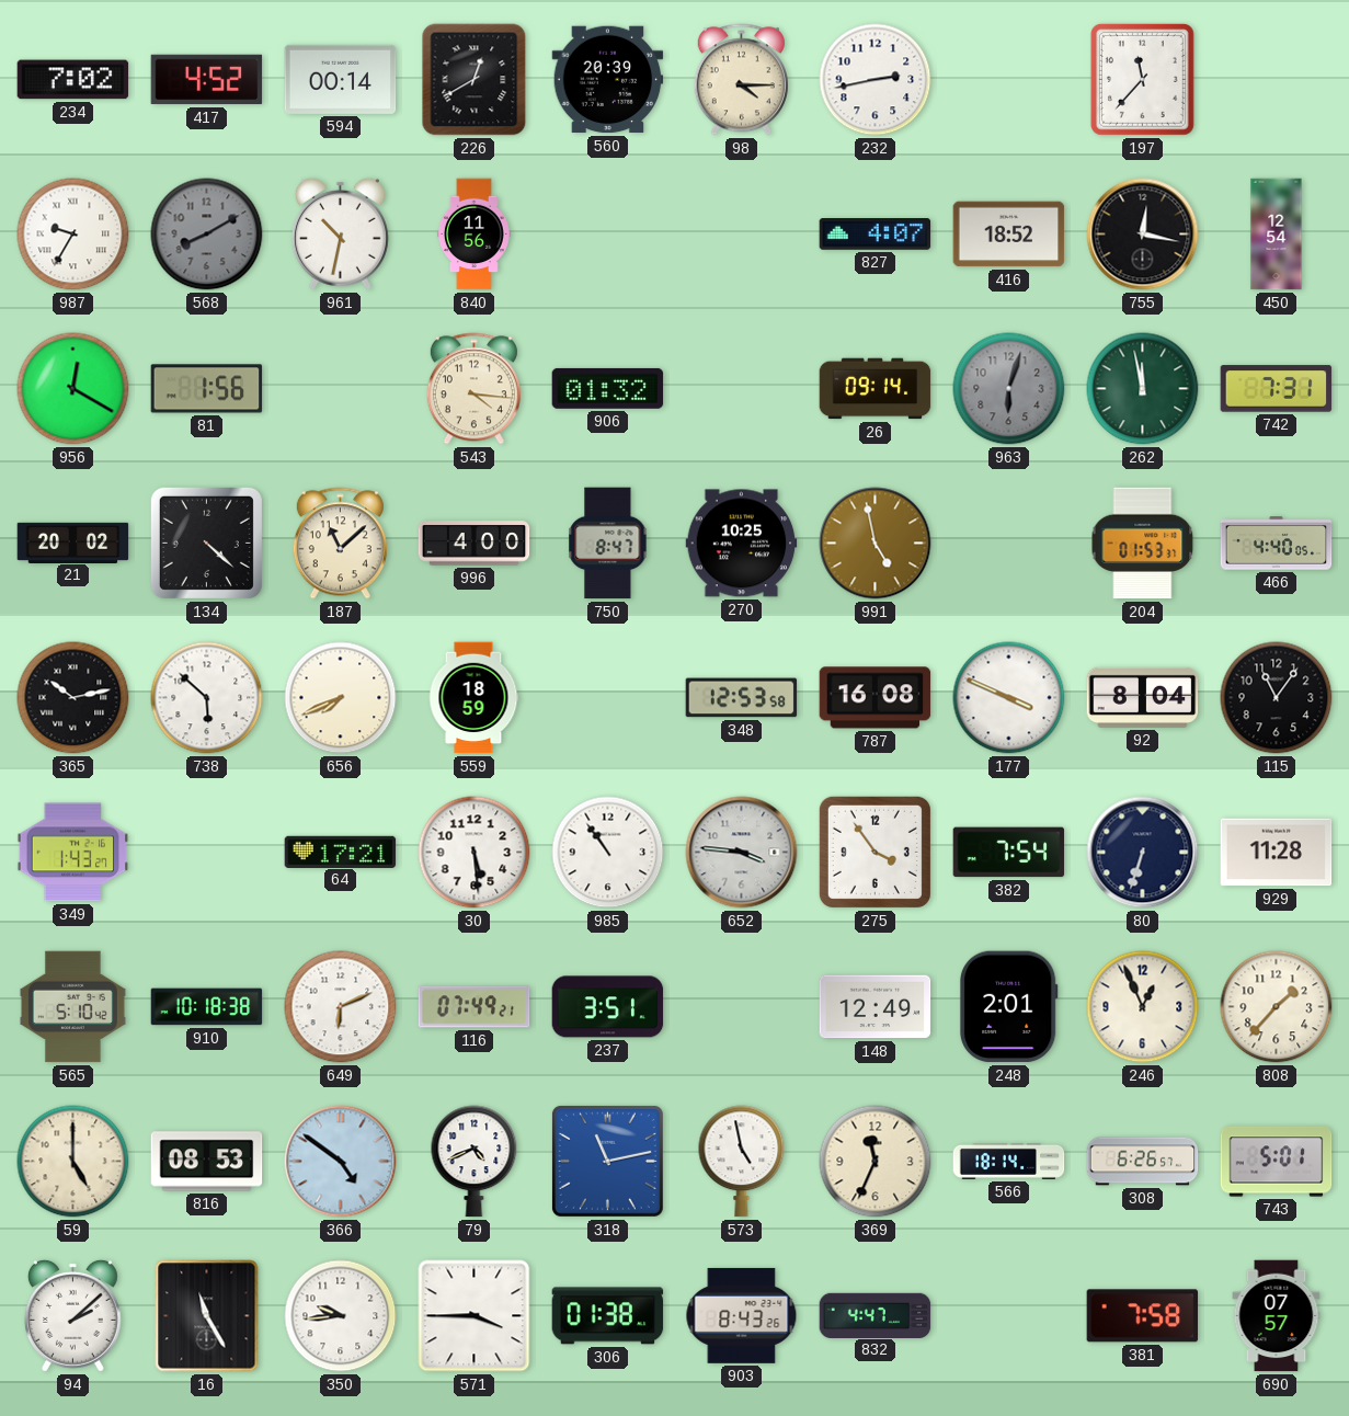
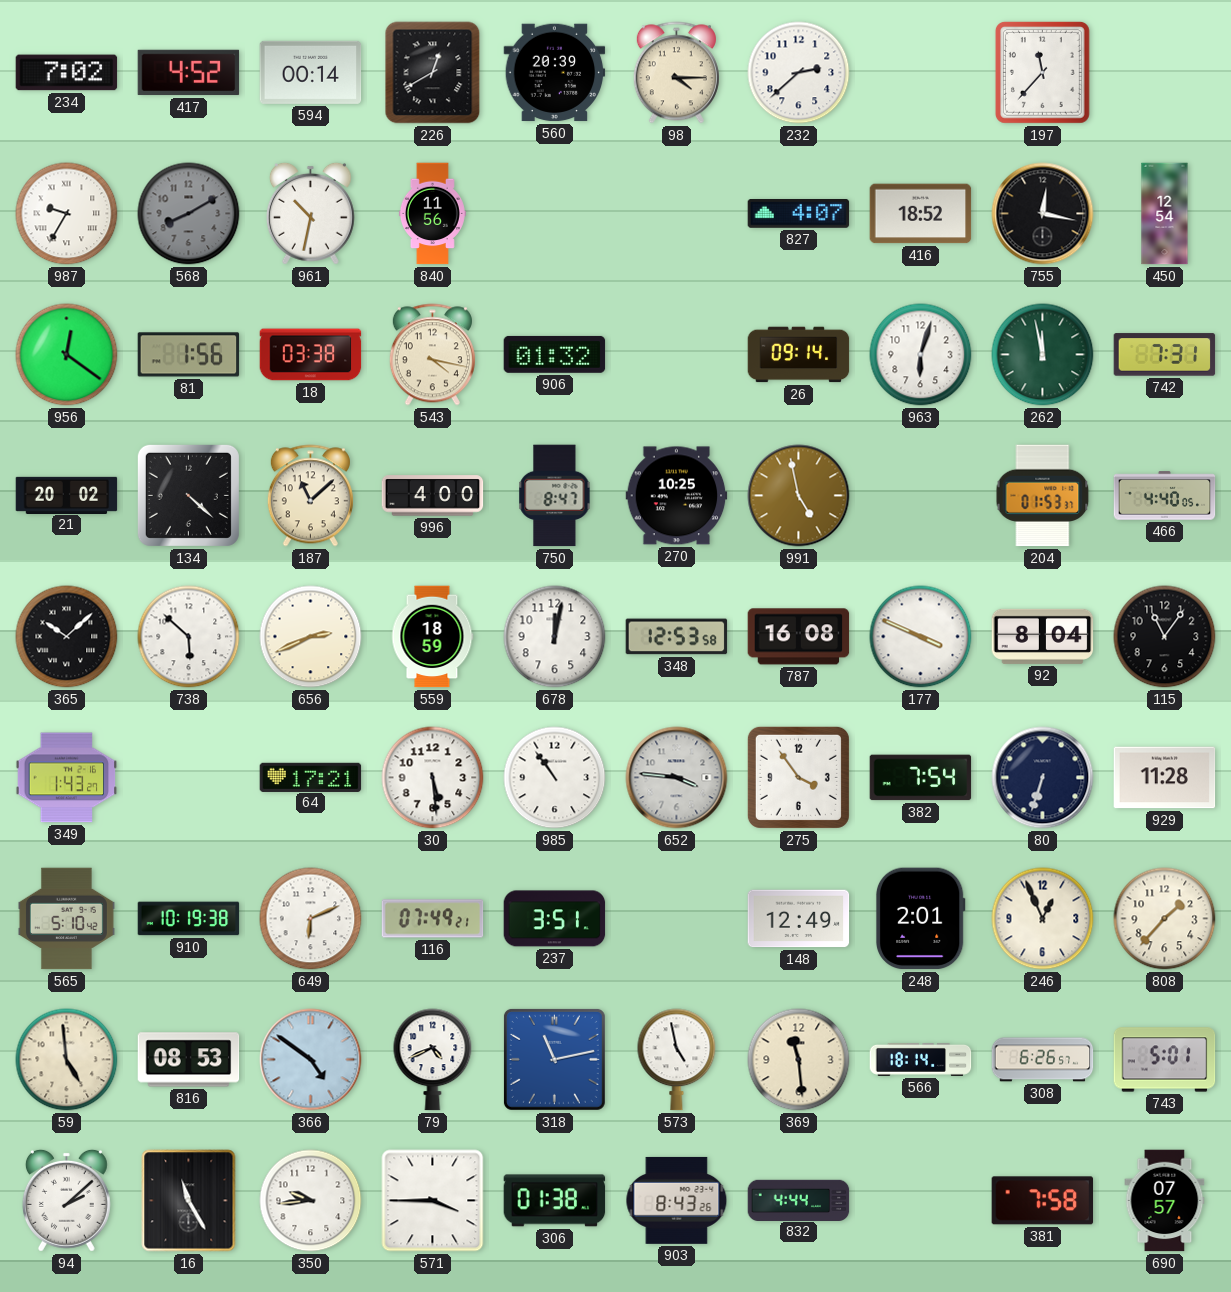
232: 2:43 -> 2:38 (799, 73)
956: 12:20 -> 12:21 (67, 355)
18: none -> 03:38 (311, 355)
543: 4:16 -> 4:17 (432, 355)
963 dial: grey -> white (921, 355)
365: 10:13 -> 10:08 (67, 637)
656: 7:41 -> 2:41 (311, 637)
678: none -> 12:02 (555, 637)
910: 10:18 -> 10:19 (189, 919)
59: 5:00 -> 4:59 (67, 1060)
369: 11:34 -> 11:29 (799, 1060)
832: 4:47 -> 4:44 (799, 1200)
